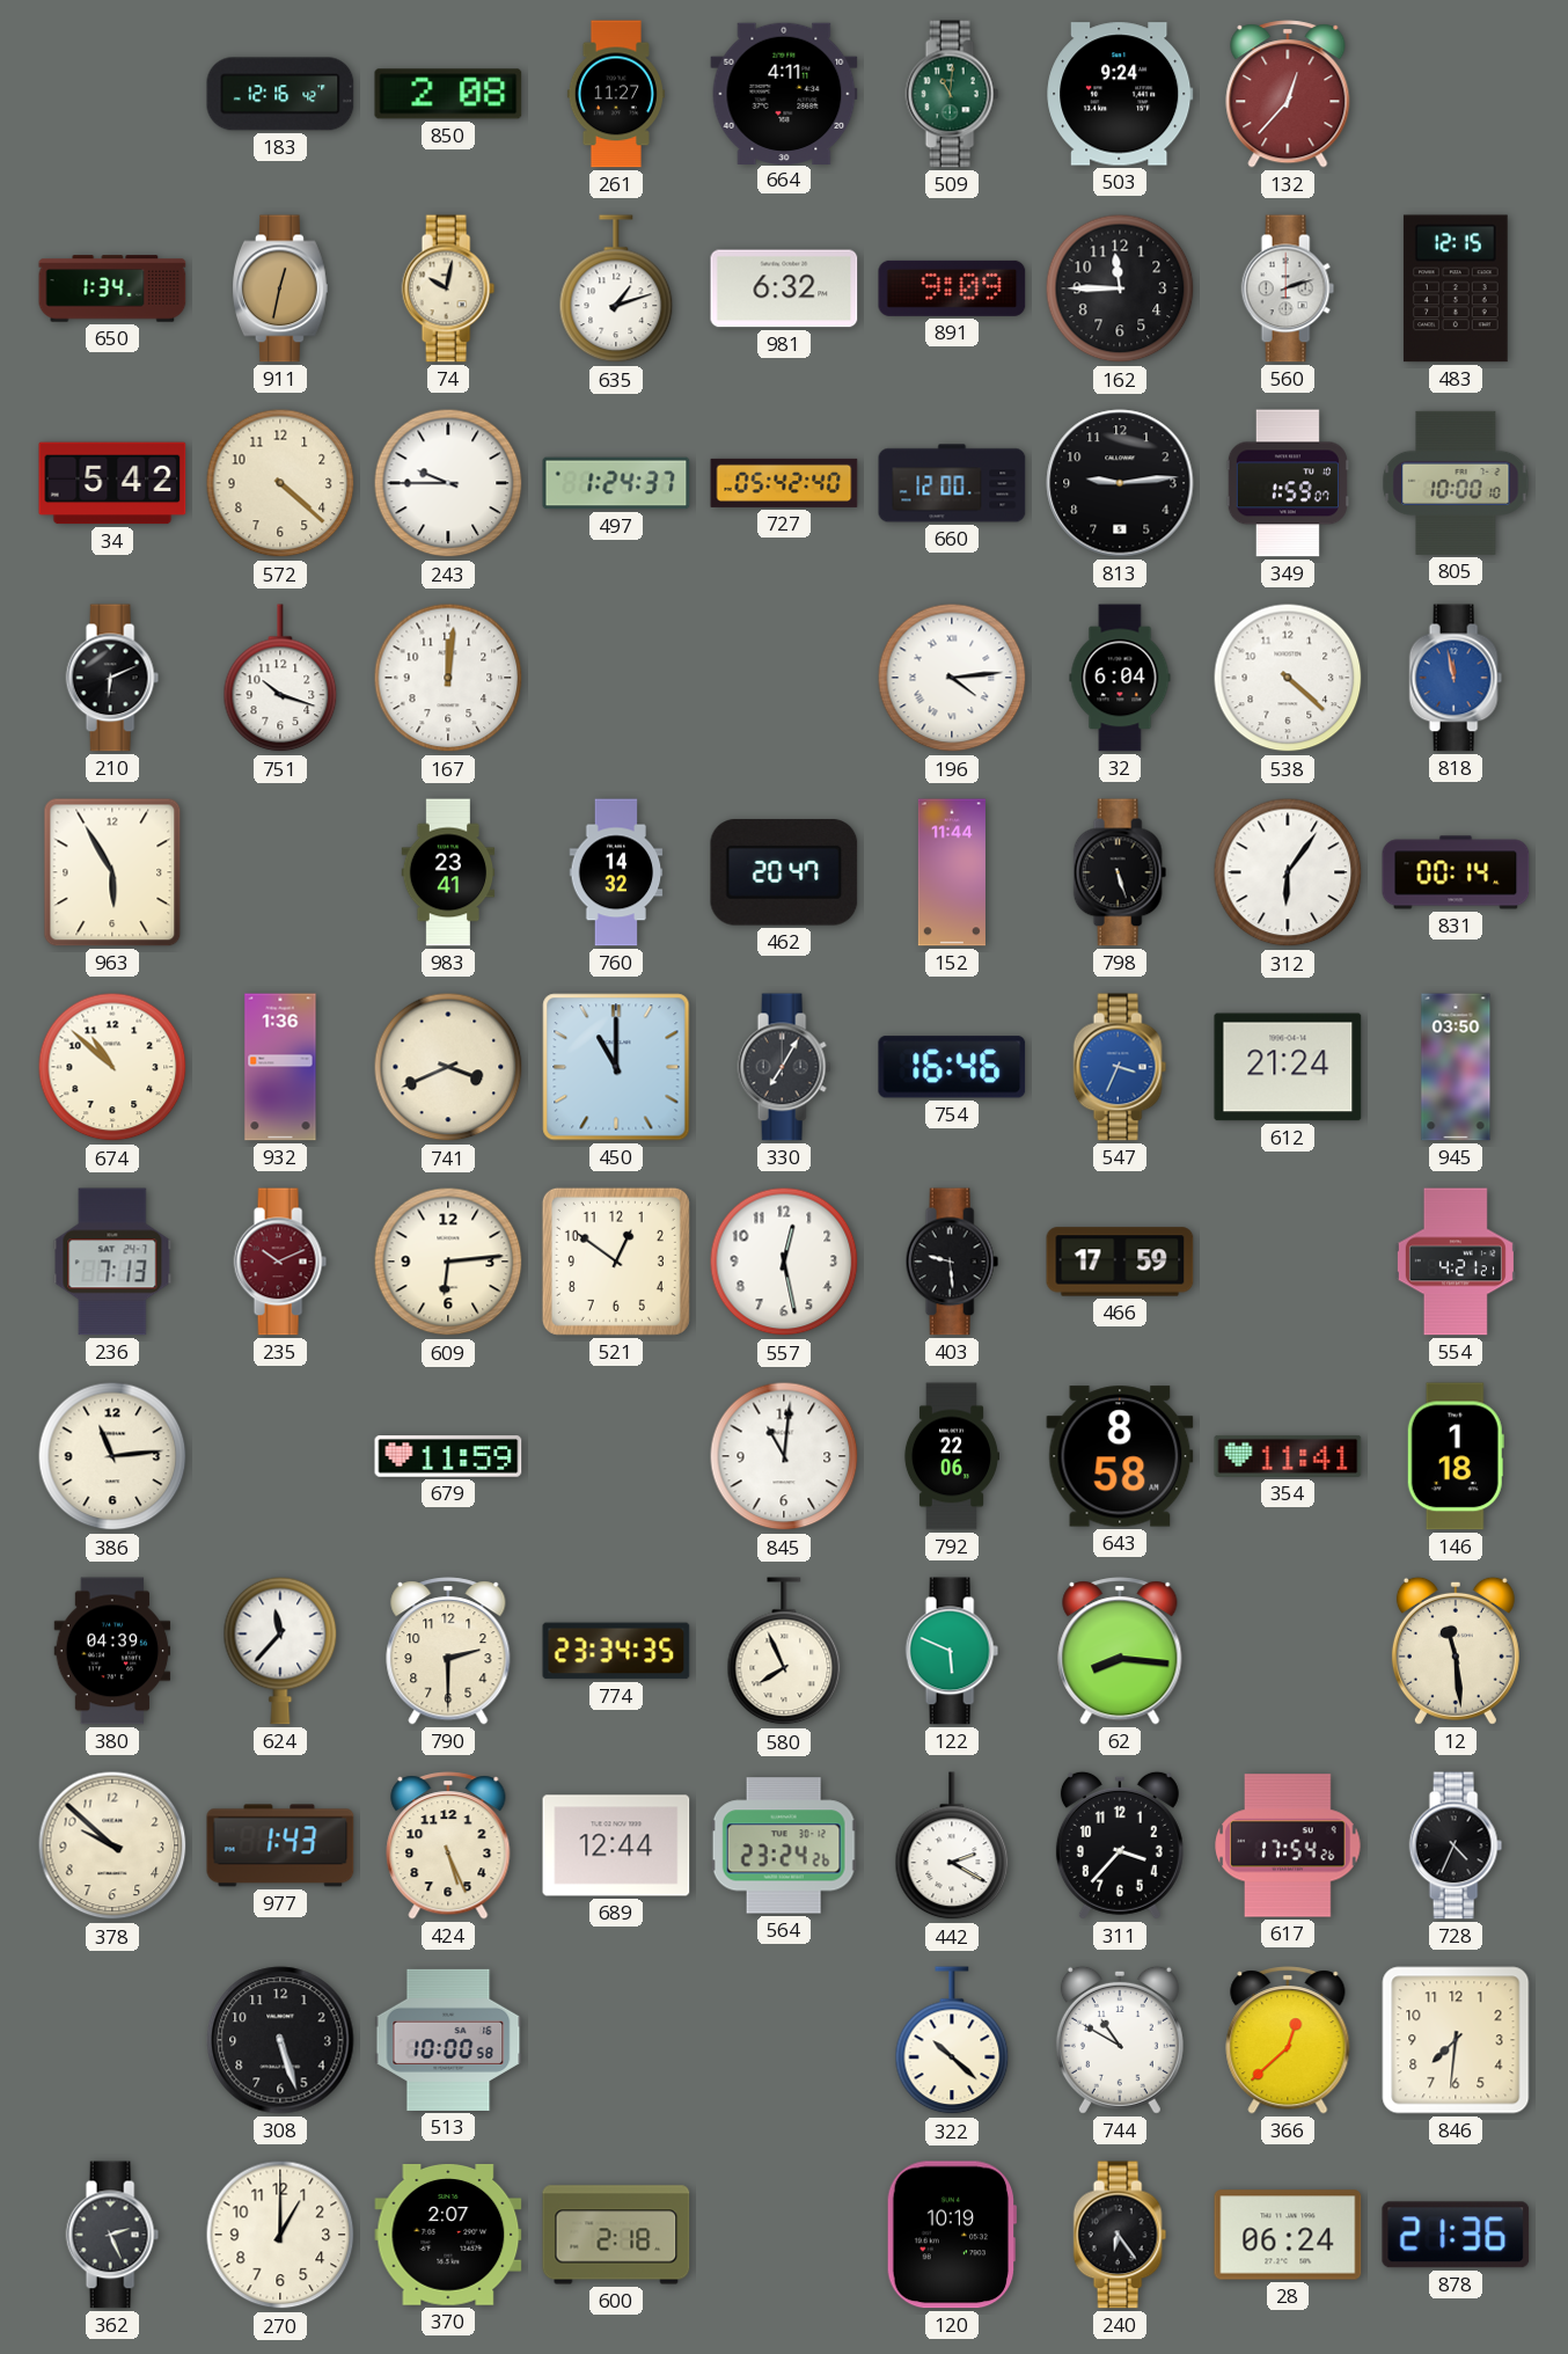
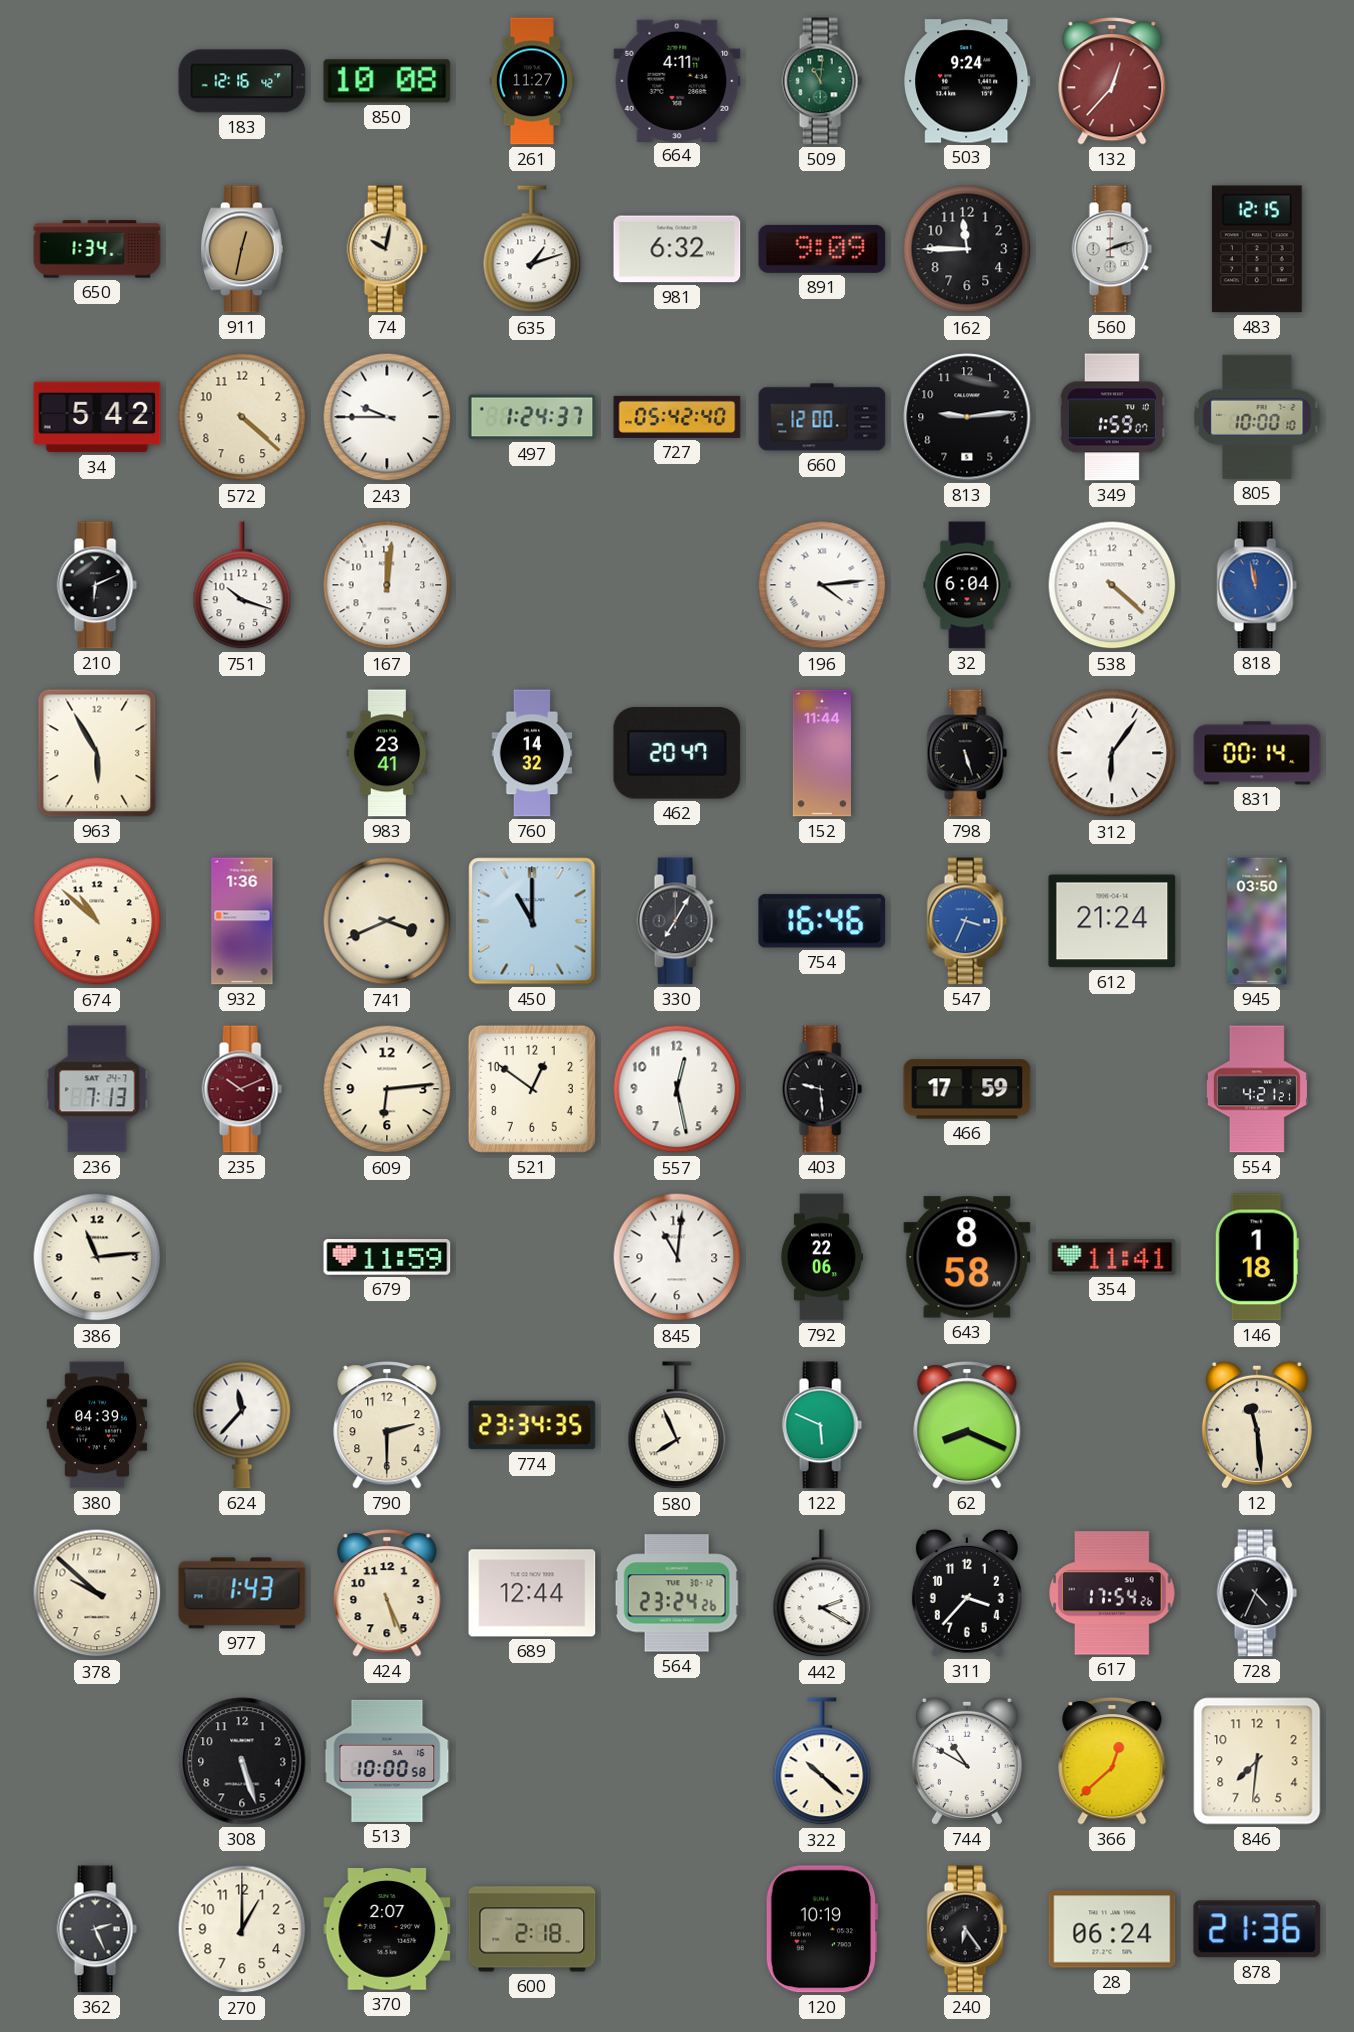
850: 2:08 -> 10:08 (387, 81)
62: 8:16 -> 8:19 (967, 1425)
